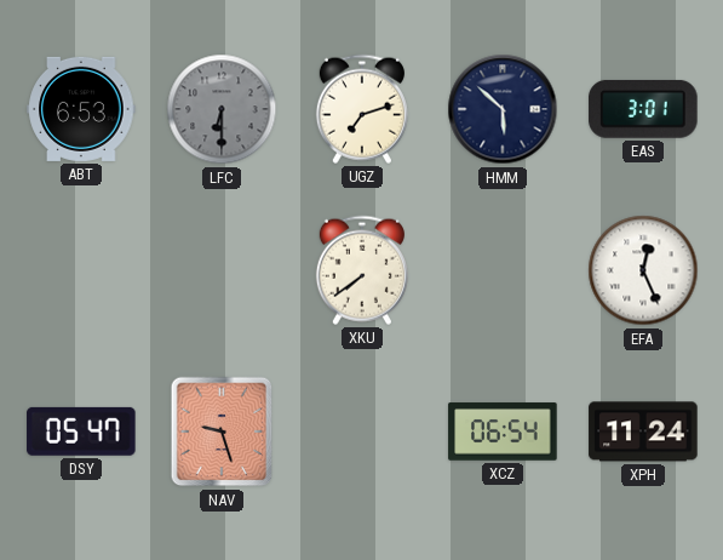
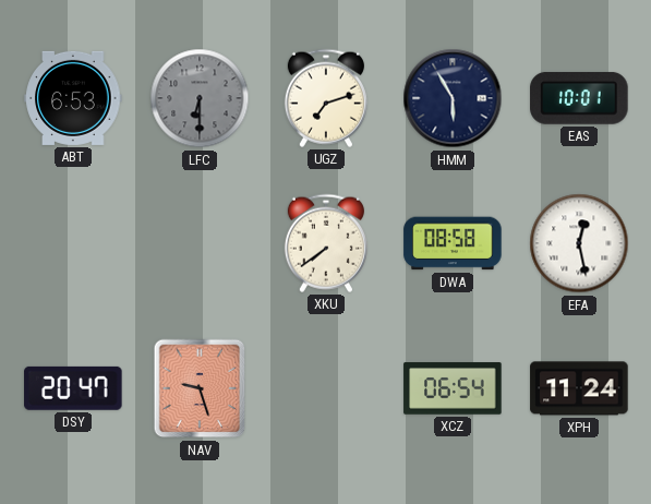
HMM: 5:52 -> 5:55 (453, 98)
EAS: 3:01 -> 10:01 (579, 98)
DWA: none -> 08:58 (453, 243)
EFA: 12:26 -> 12:28 (579, 243)
DSY: 05:47 -> 20:47 (73, 388)
